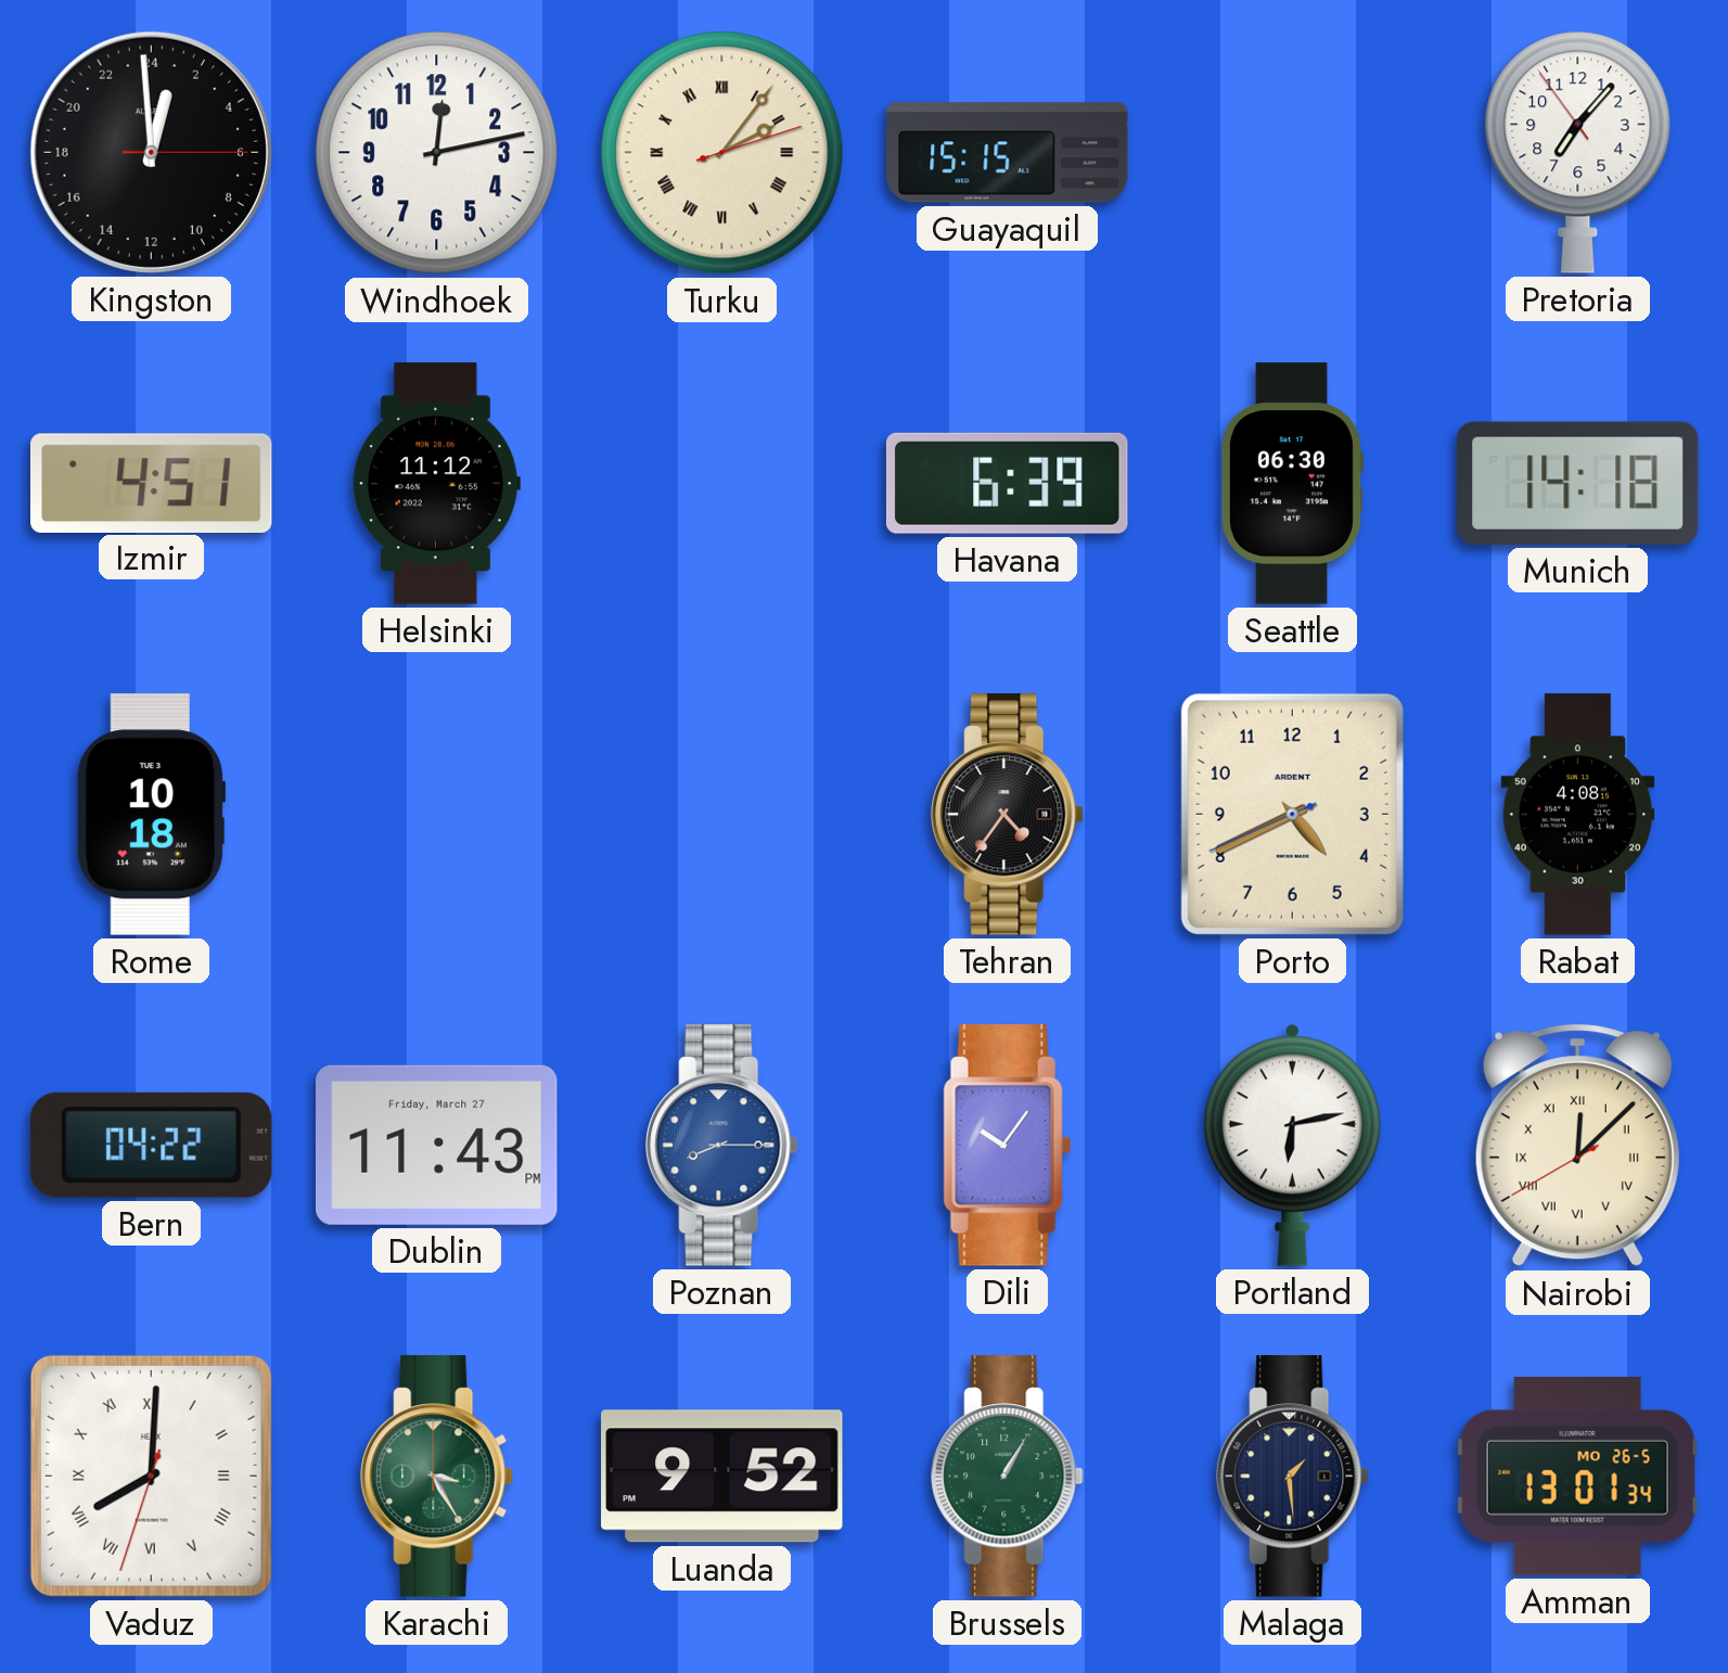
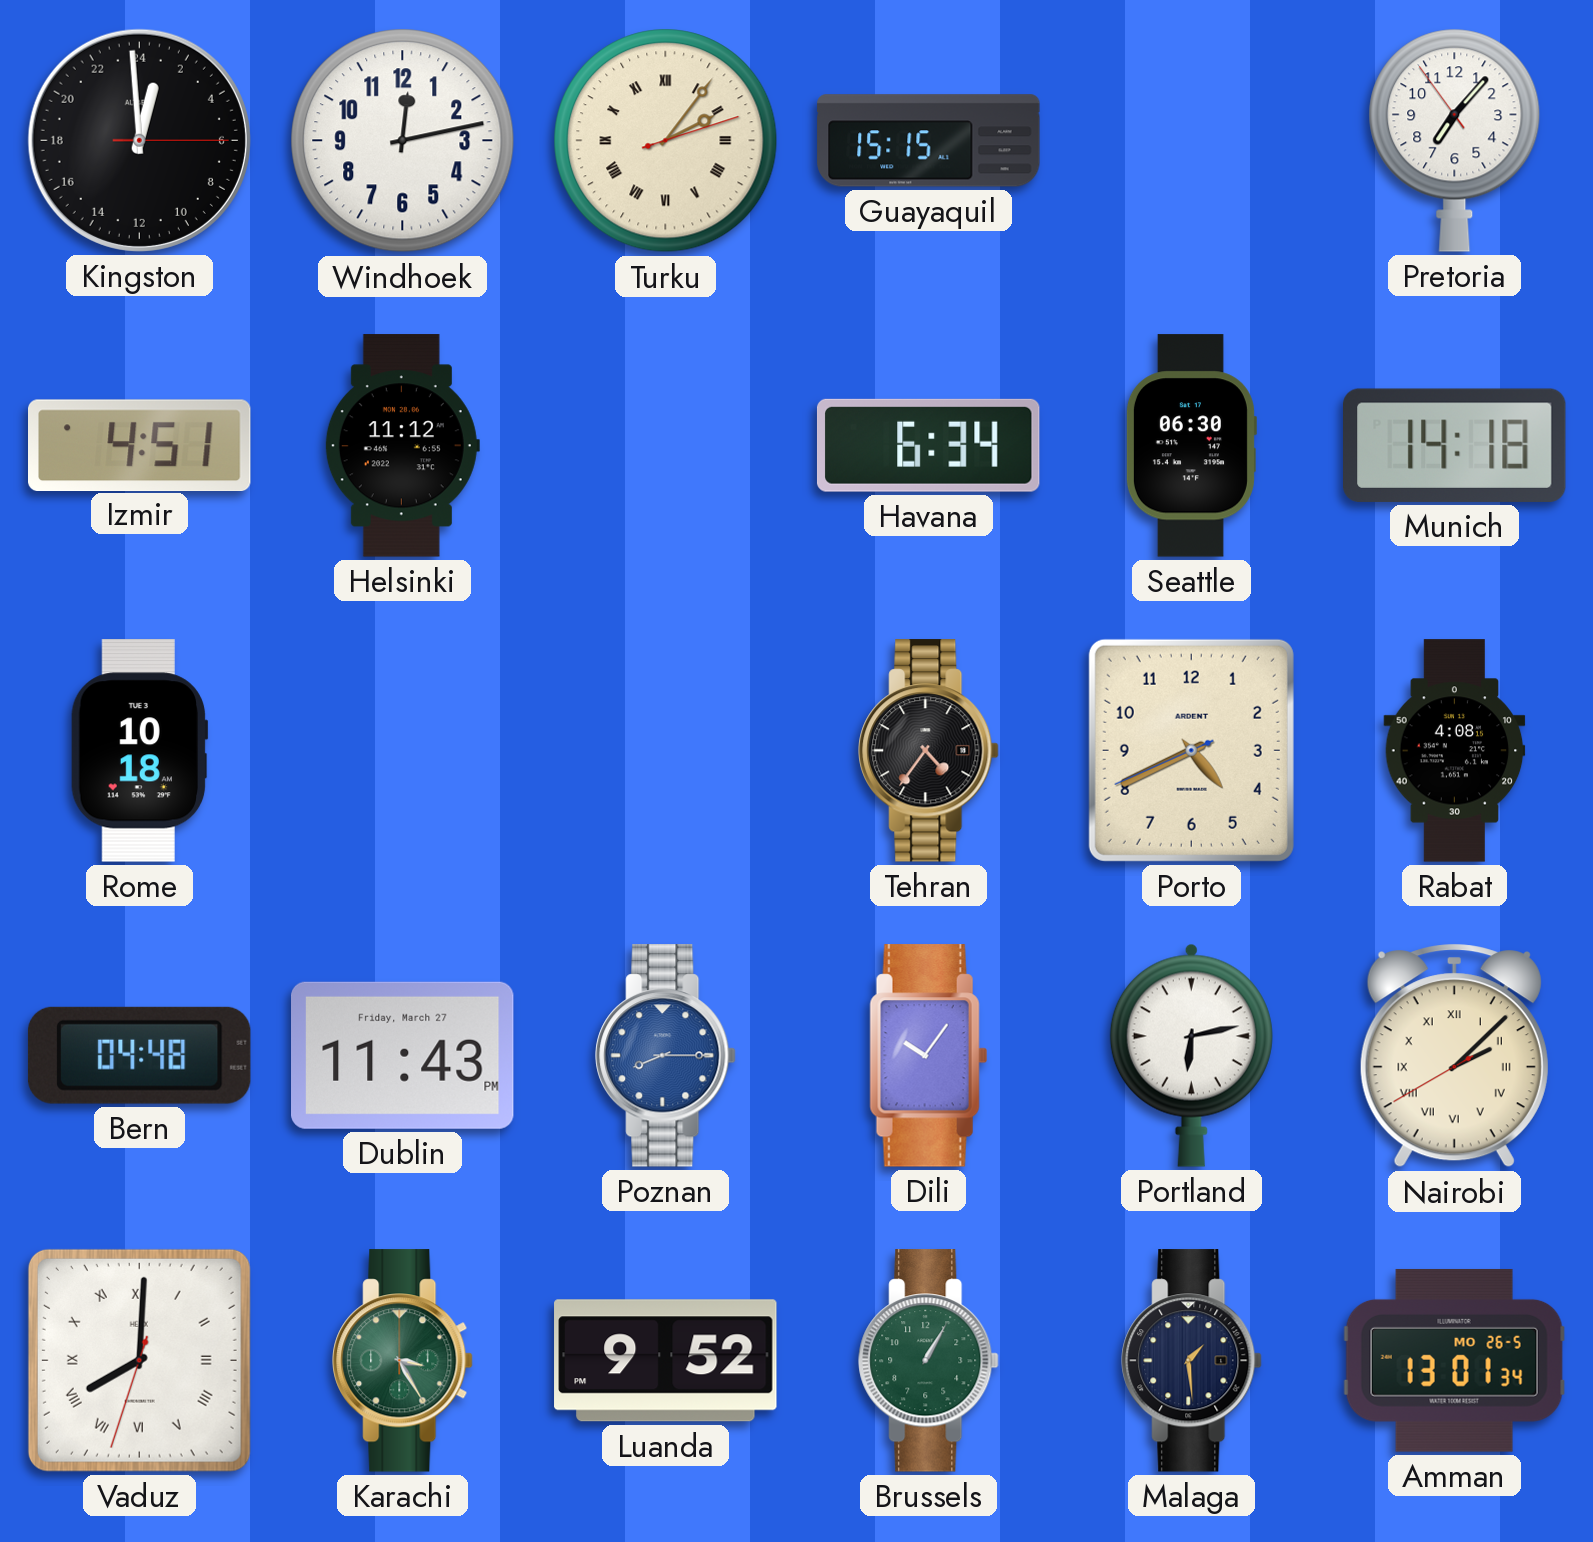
Havana: 6:39 -> 6:34 (928, 445)
Bern: 04:22 -> 04:48 (139, 1055)
Nairobi: 12:07 -> 2:07 (1454, 1056)
